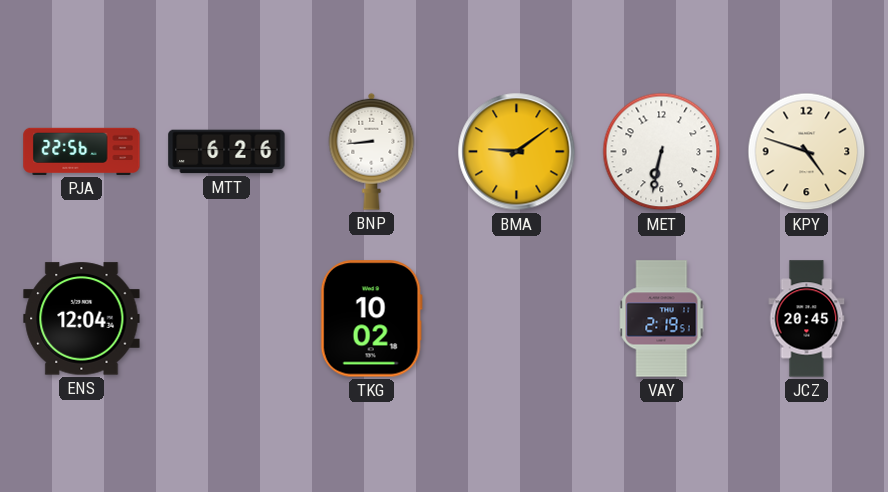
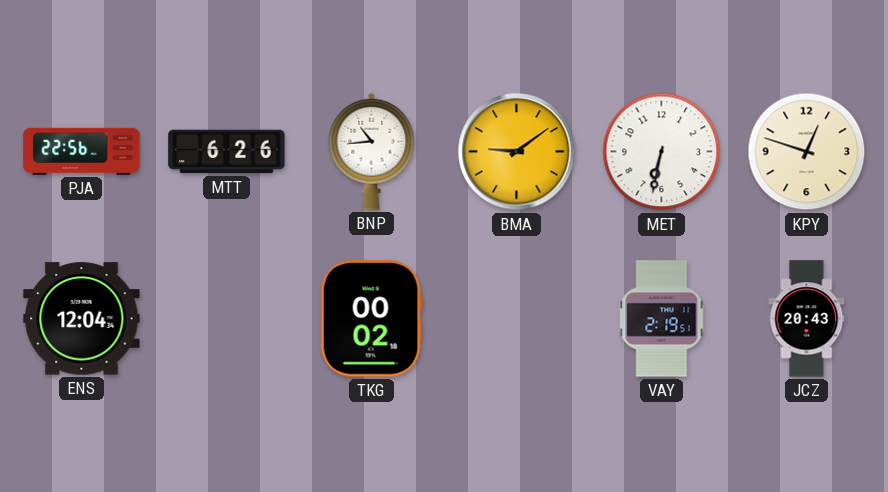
BNP: 8:44 -> 10:44 (372, 151)
KPY: 4:48 -> 12:48 (807, 152)
TKG: 10:02 -> 00:02 (371, 319)
JCZ: 20:45 -> 20:43 (807, 319)
